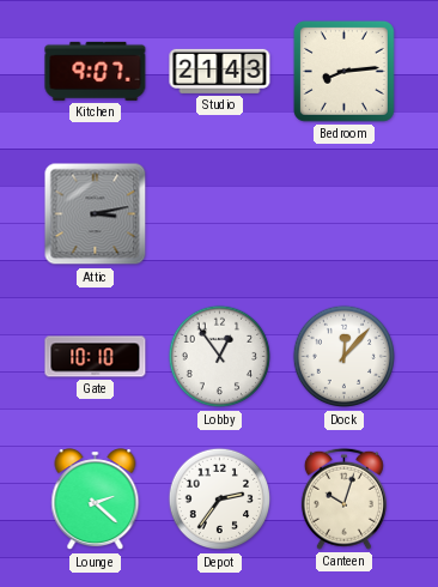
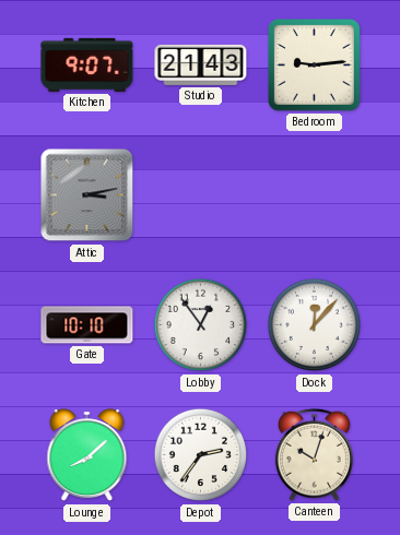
Bedroom: 8:14 -> 9:14 (314, 64)
Lounge: 2:22 -> 8:08 (87, 455)
